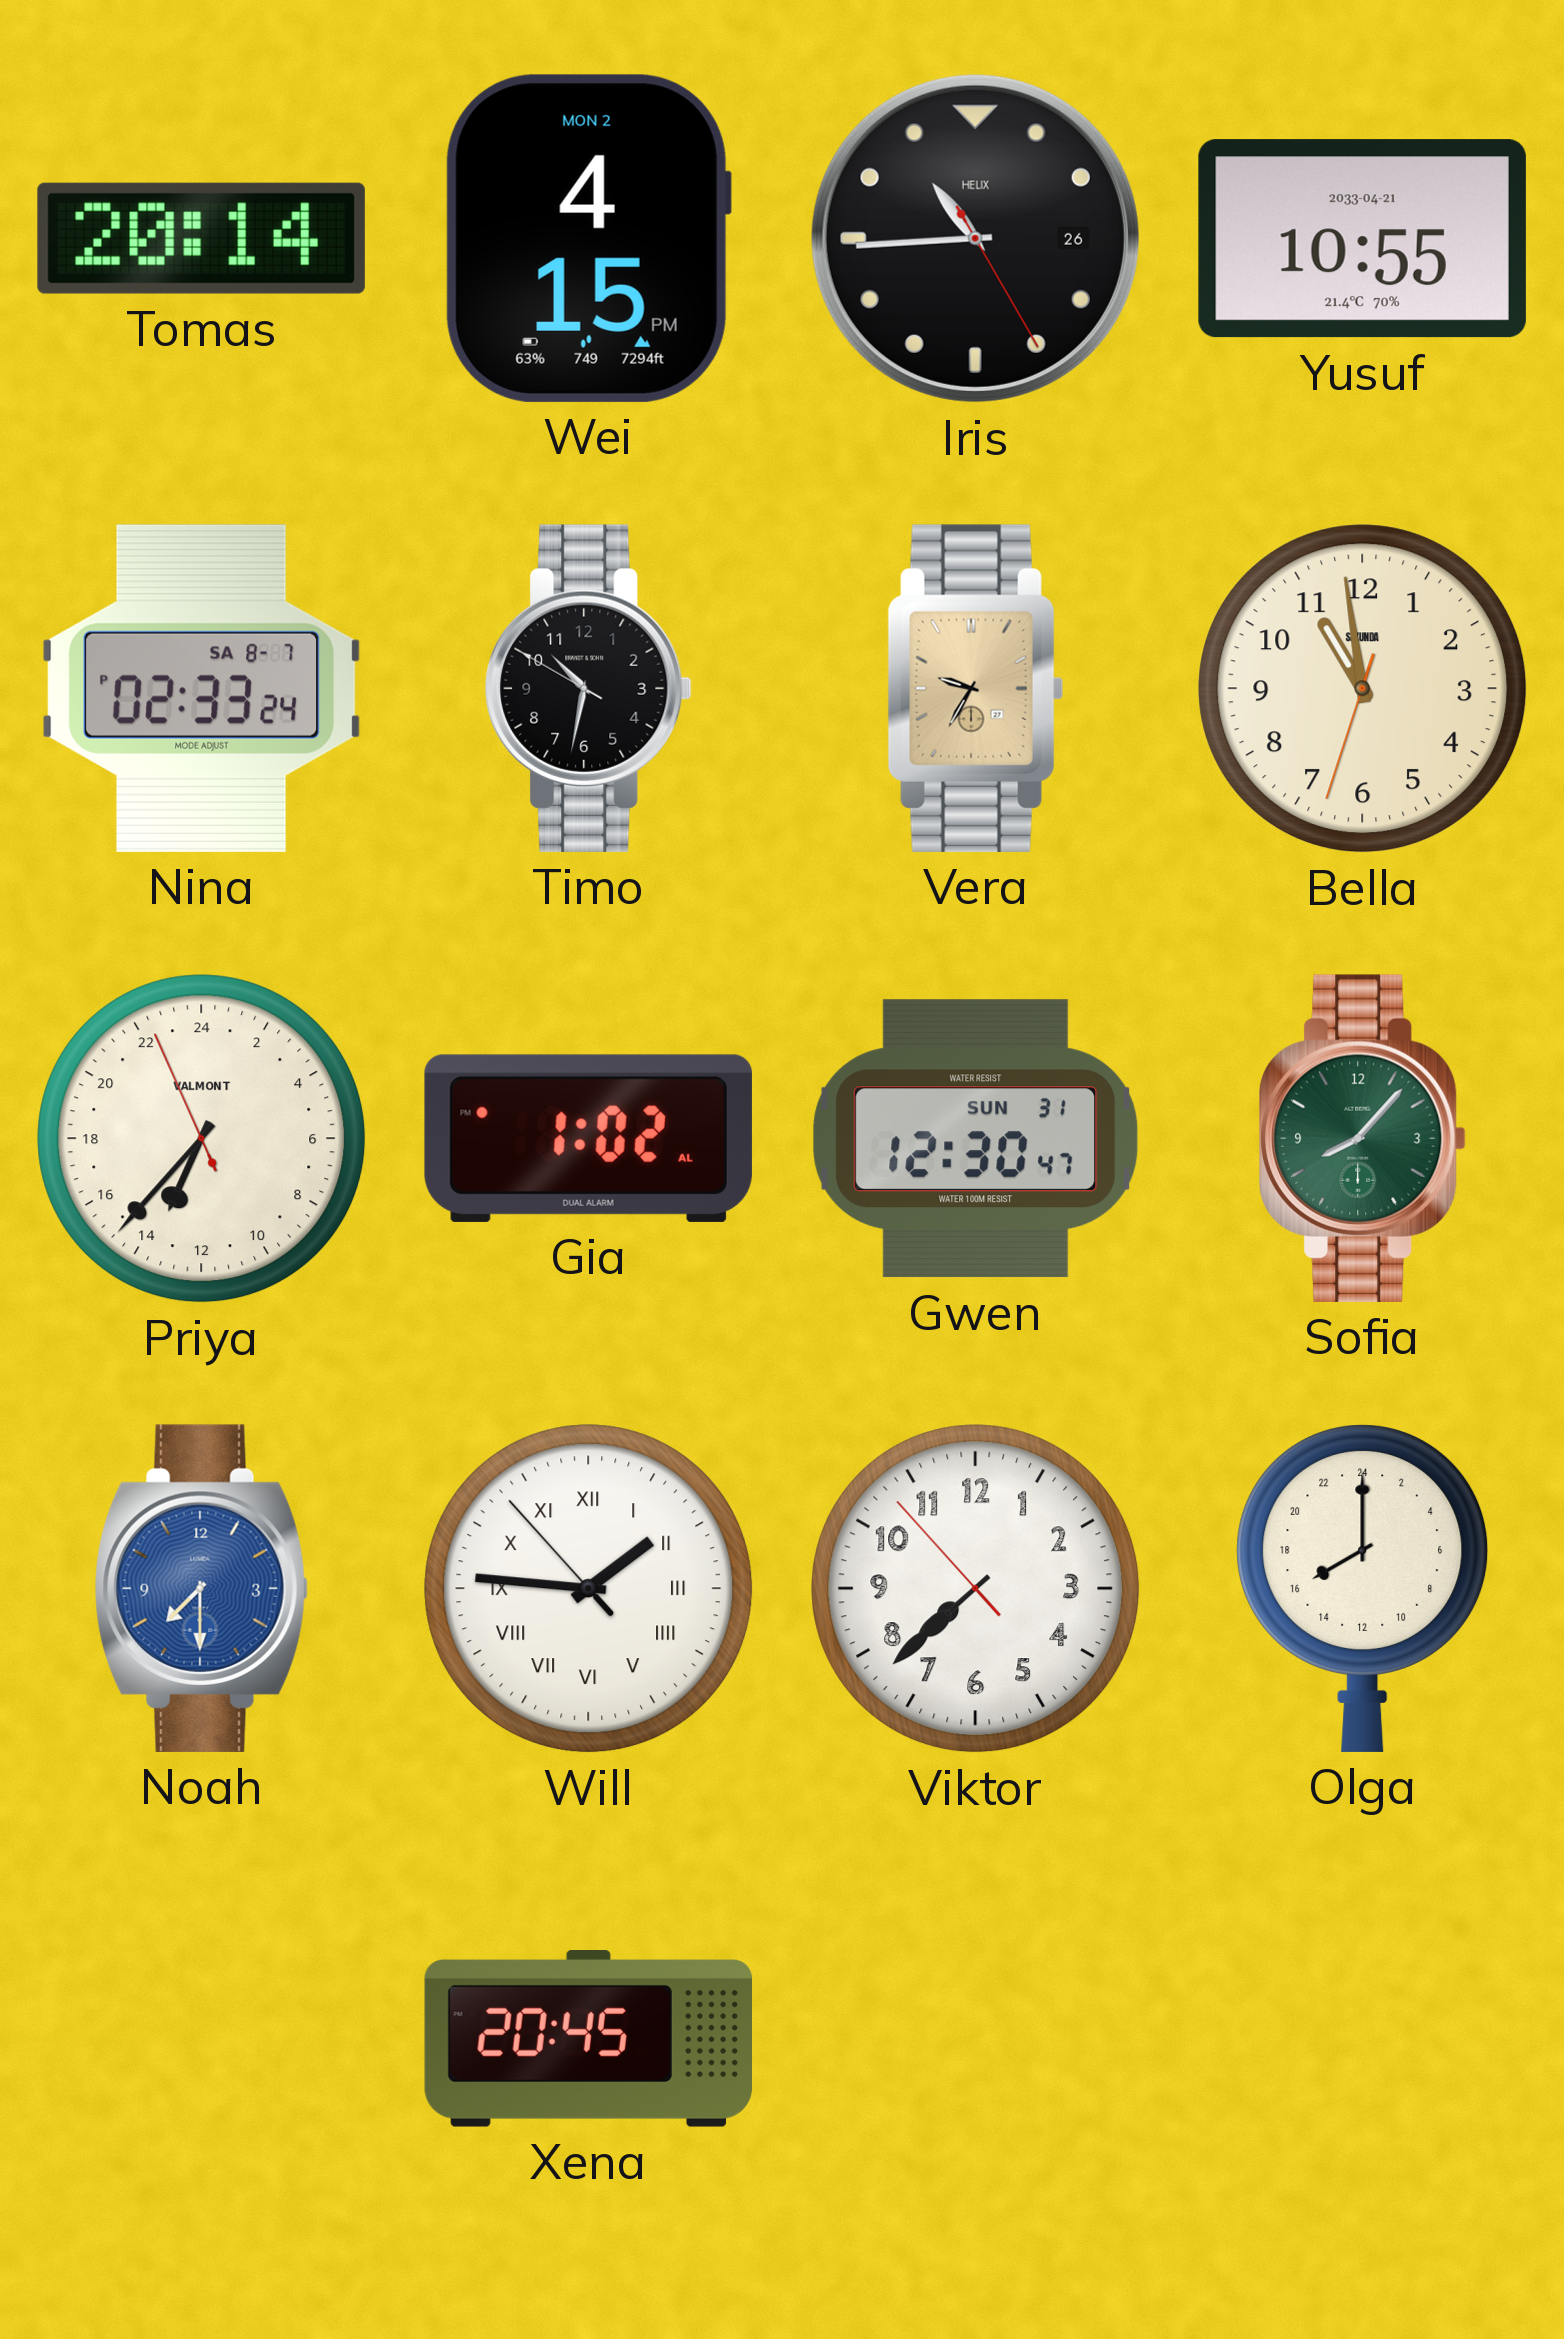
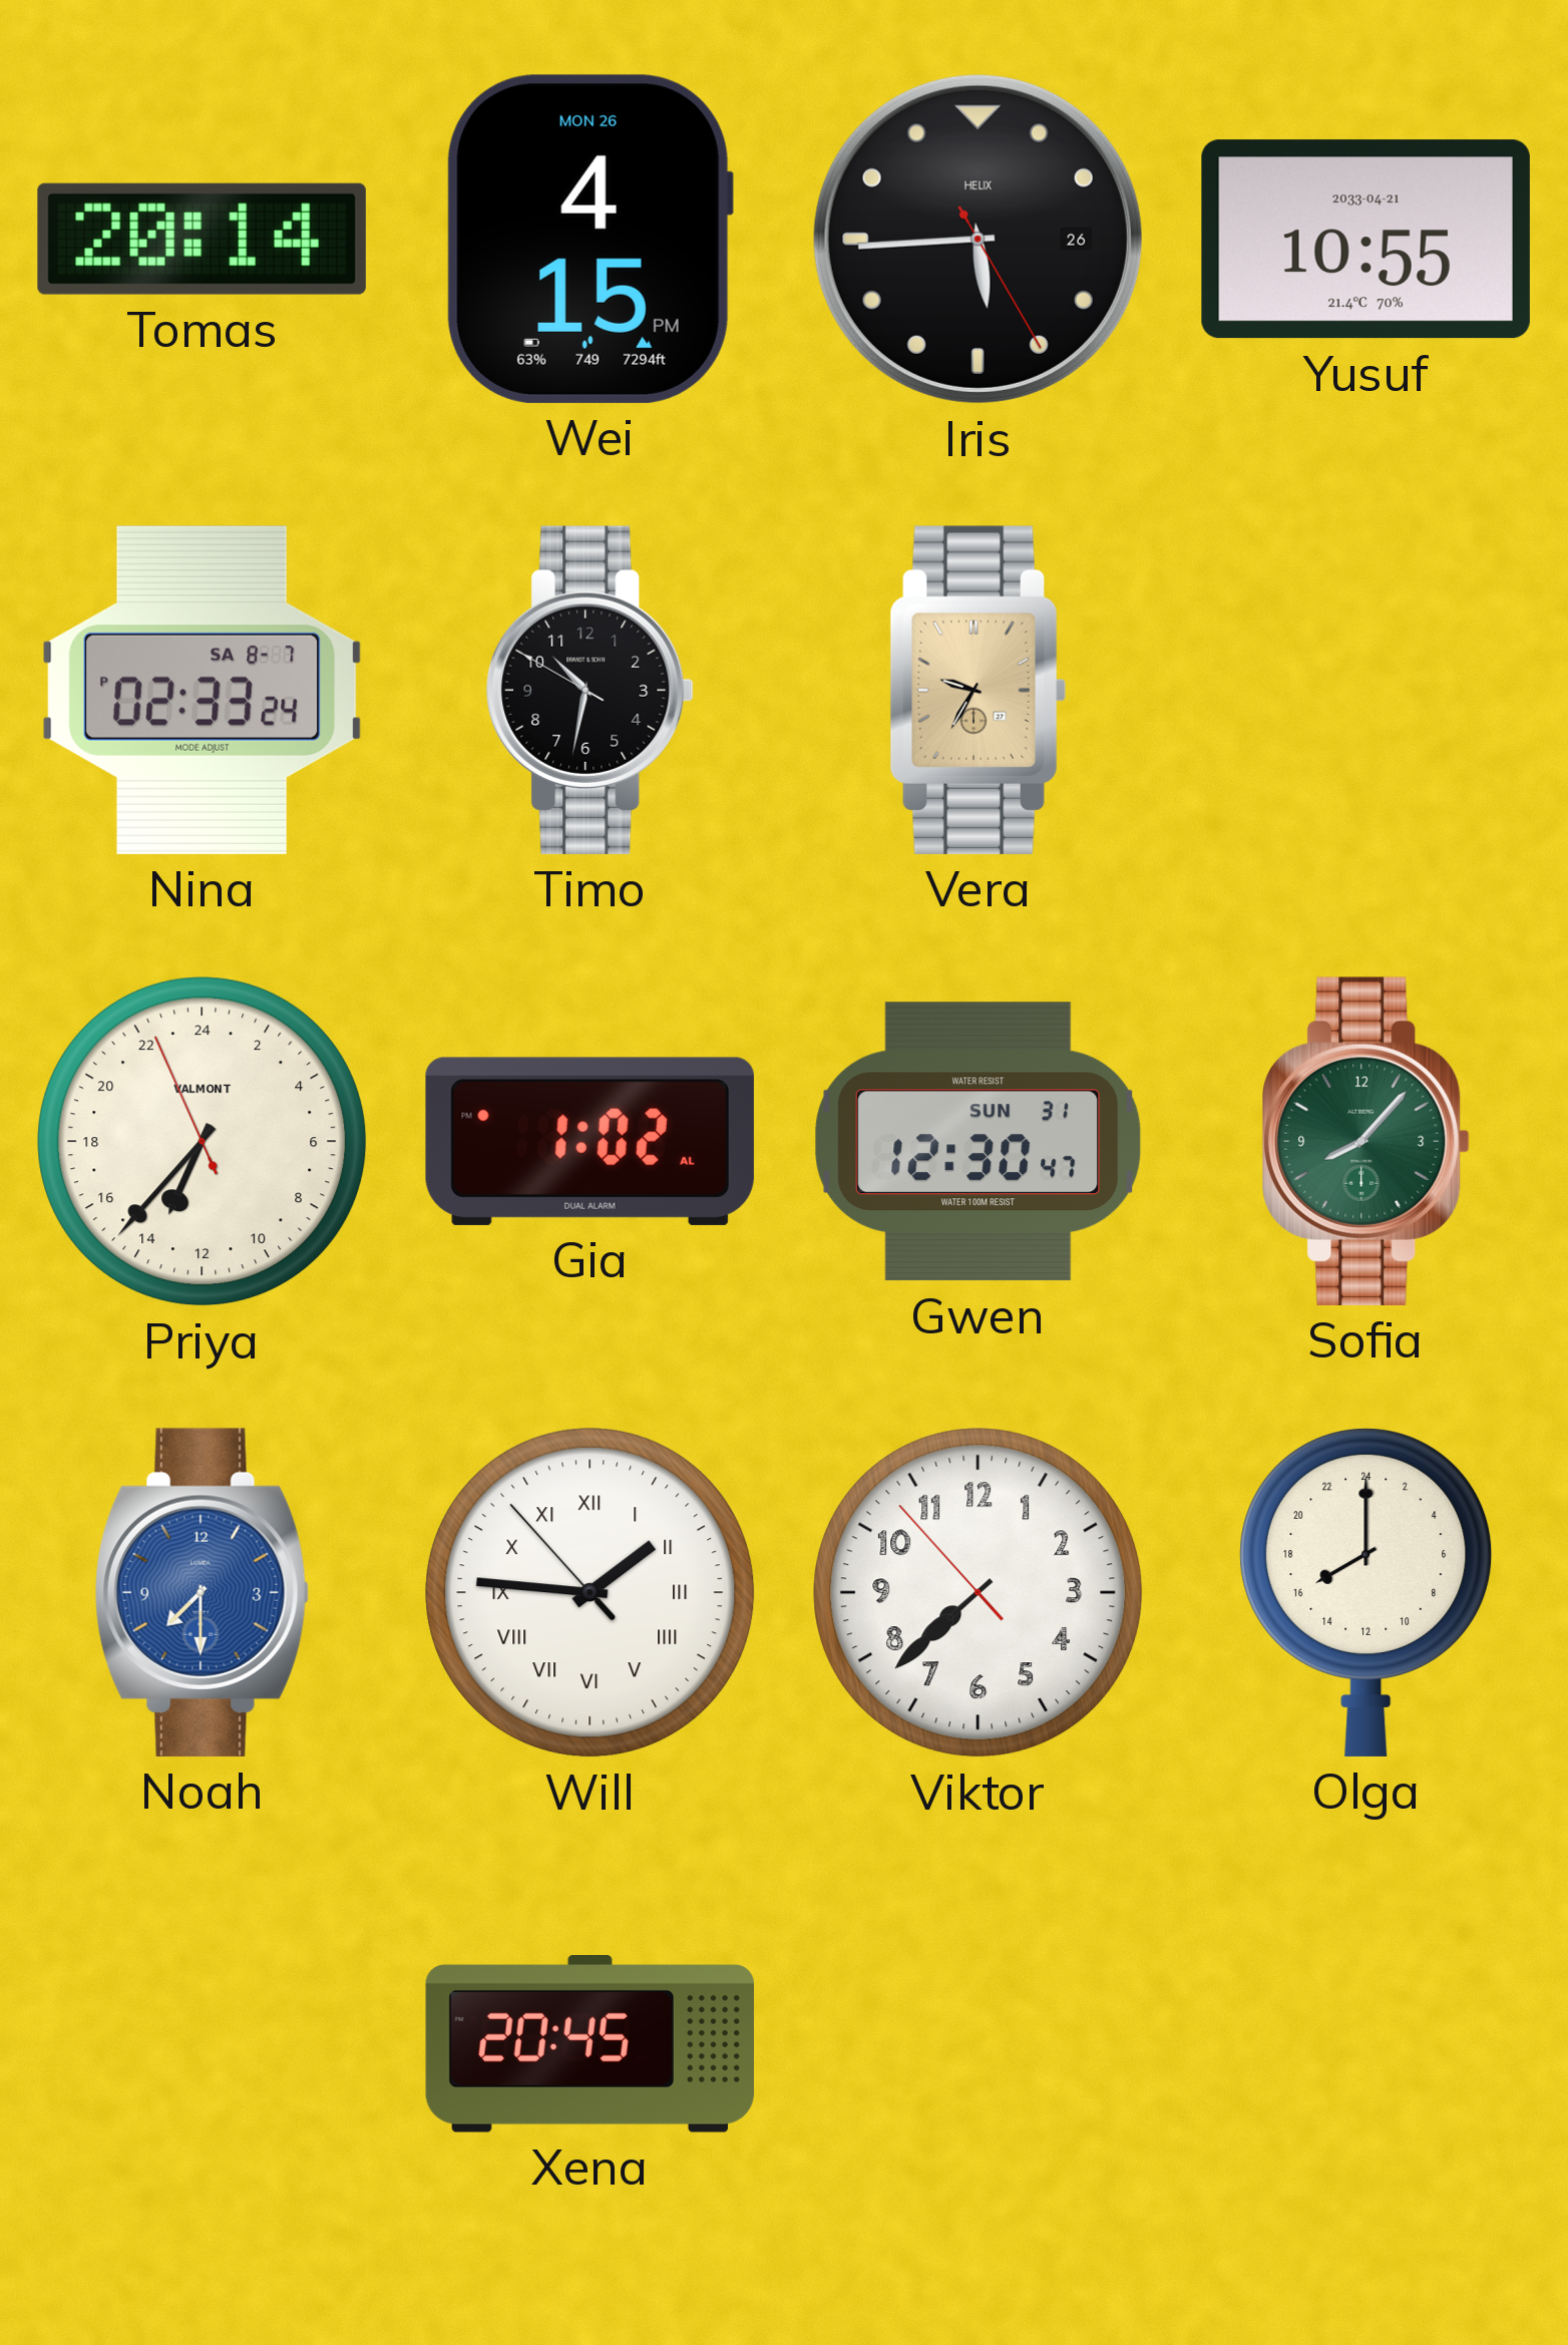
Wei date: MON 2 -> MON 26 (590, 239)
Iris: 10:44 -> 5:44 (977, 239)
Bella: 10:58 -> none (1363, 689)
